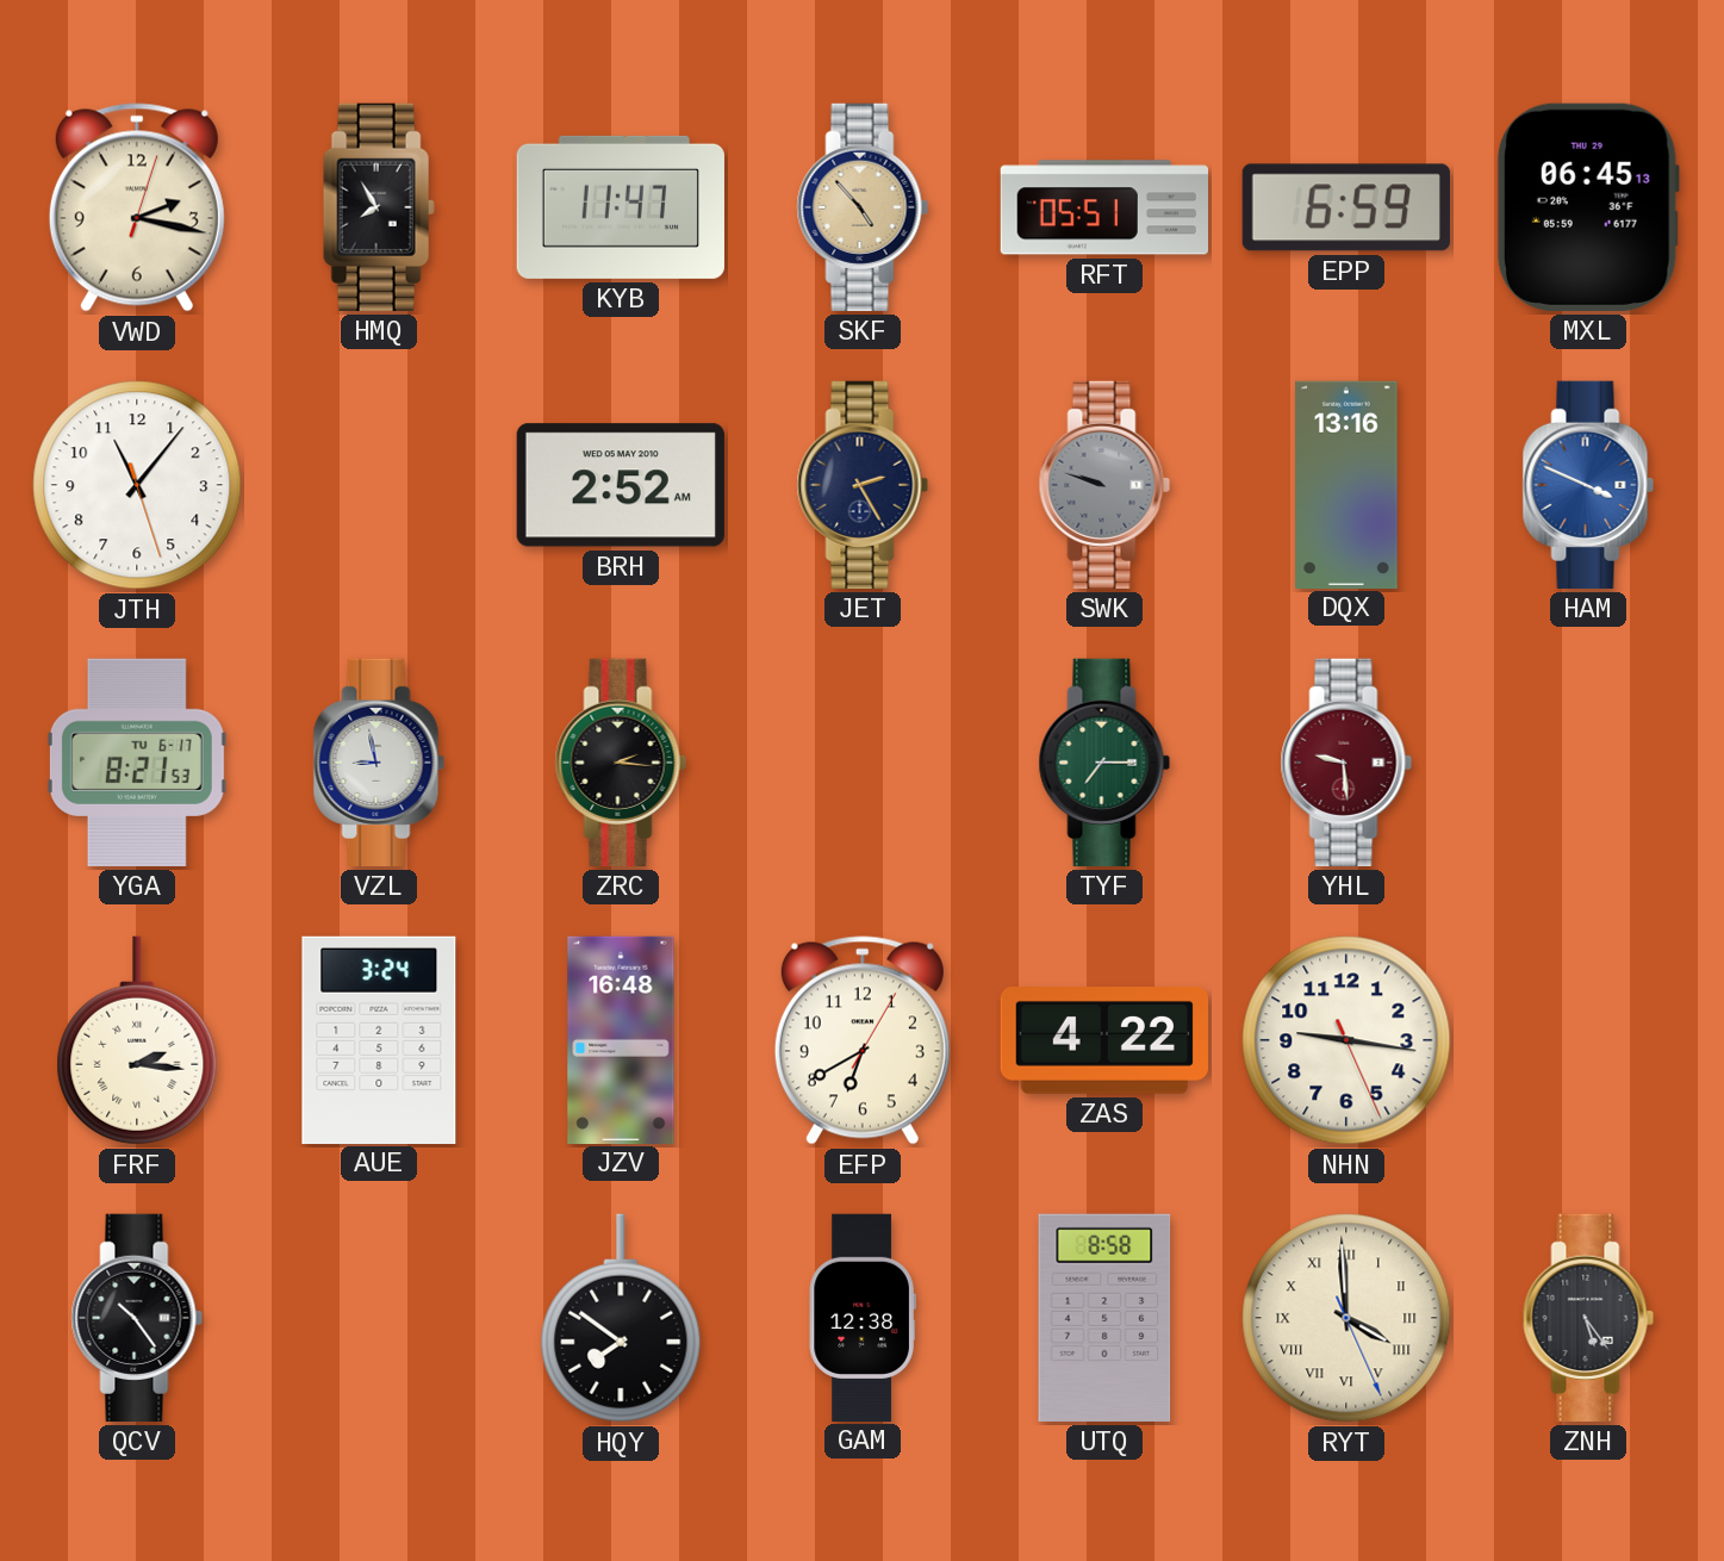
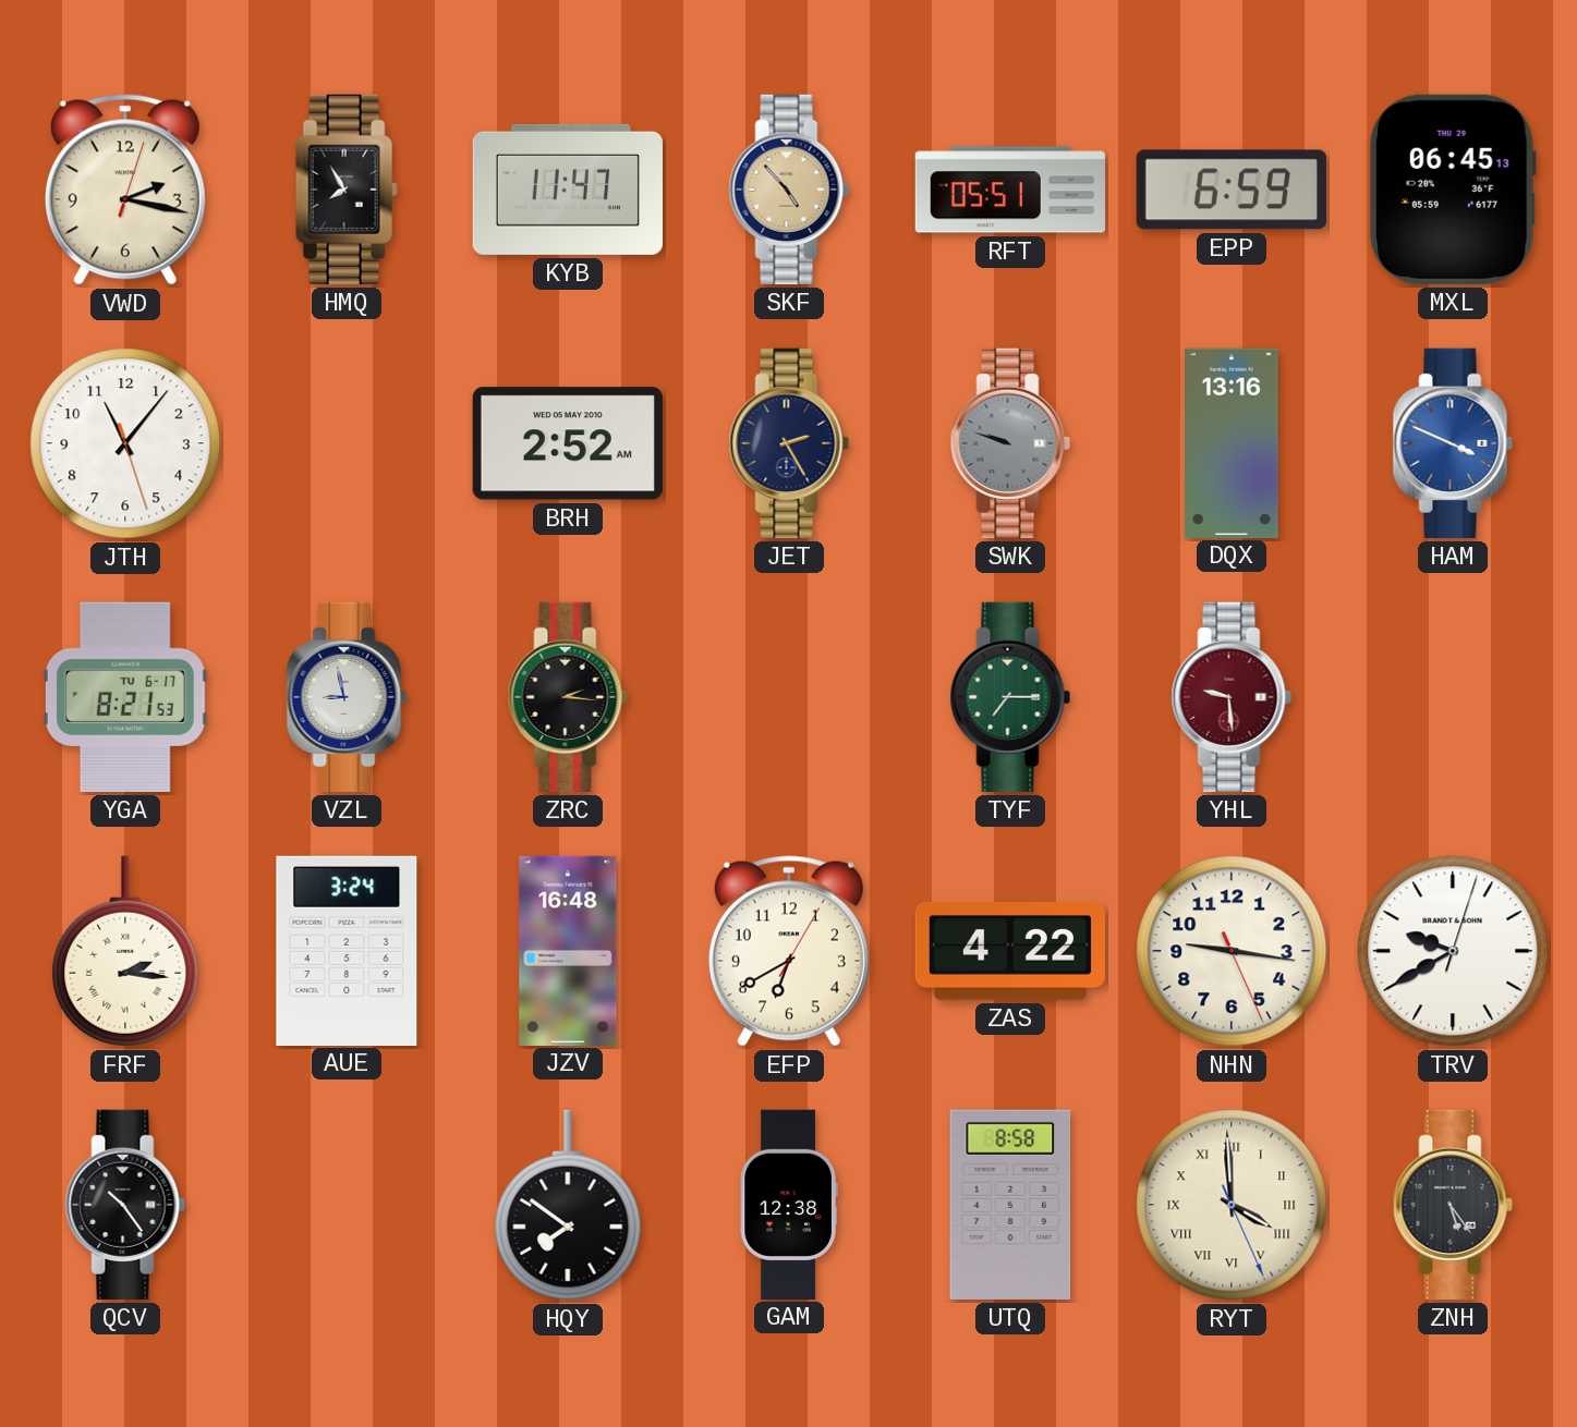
TRV: none -> 9:40 (1453, 951)
